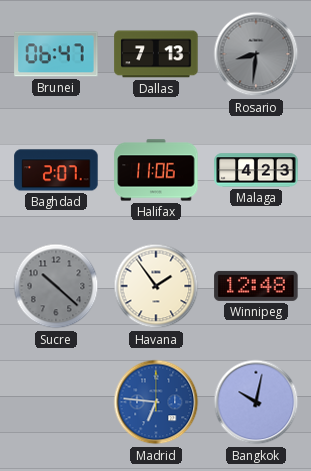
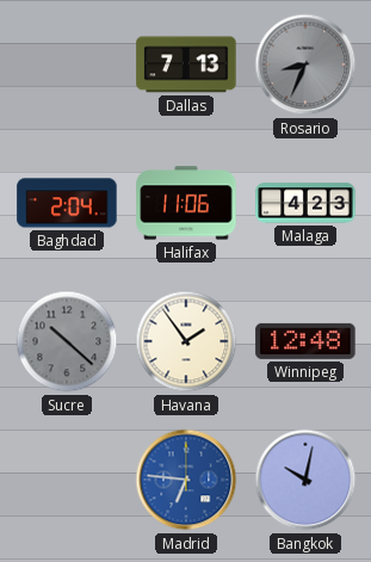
Brunei: 06:47 -> none (56, 54)
Rosario: 8:31 -> 8:34 (305, 64)
Baghdad: 2:07 -> 2:04 (67, 203)
